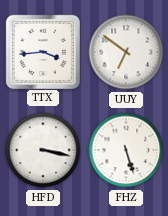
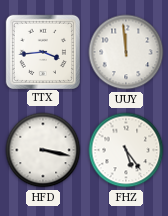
UUY: 6:51 -> 11:59 (126, 52)
FHZ: 5:27 -> 5:24 (126, 150)
